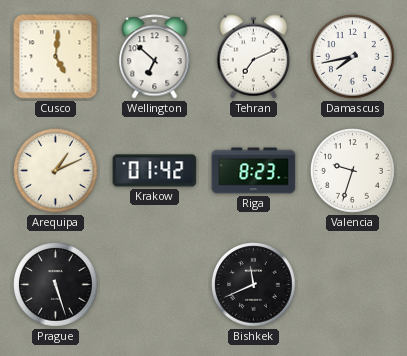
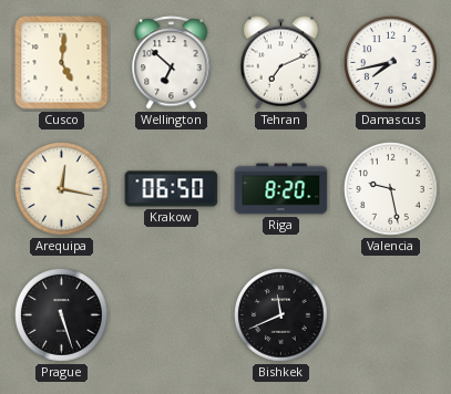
Arequipa: 1:11 -> 12:17 (62, 189)
Krakow: 01:42 -> 06:50 (172, 189)
Riga: 8:23 -> 8:20 (281, 189)
Valencia: 9:33 -> 9:28 (391, 189)
